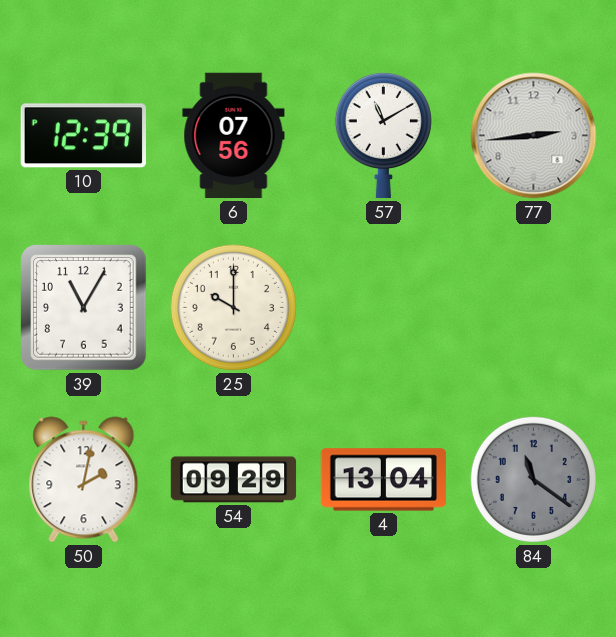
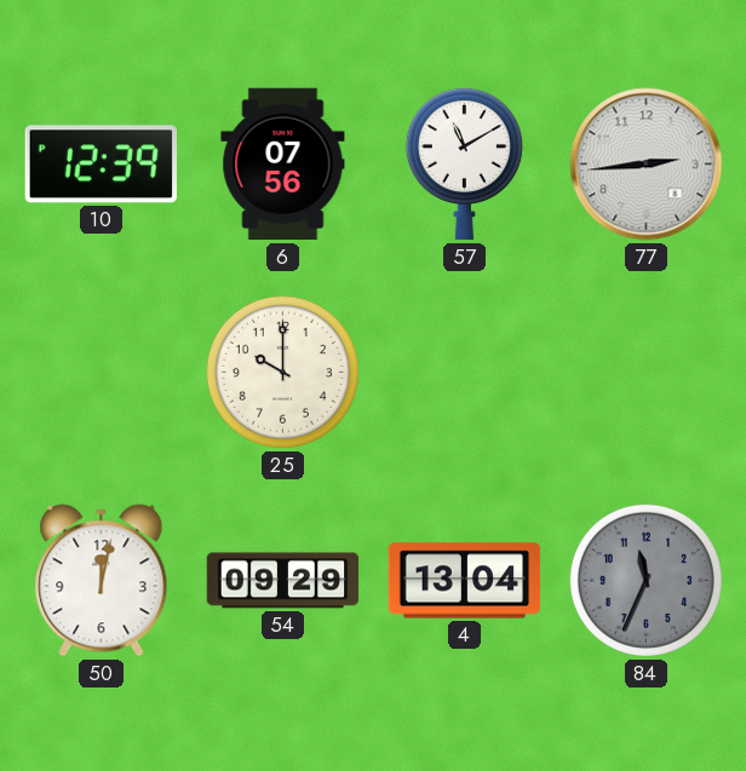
39: 11:05 -> none (84, 308)
50: 2:02 -> 12:02 (102, 581)
84: 11:21 -> 11:34 (645, 580)
